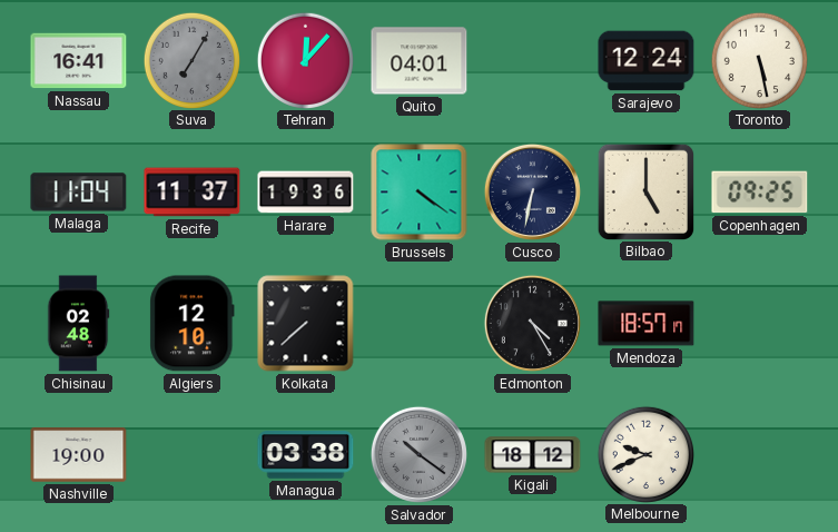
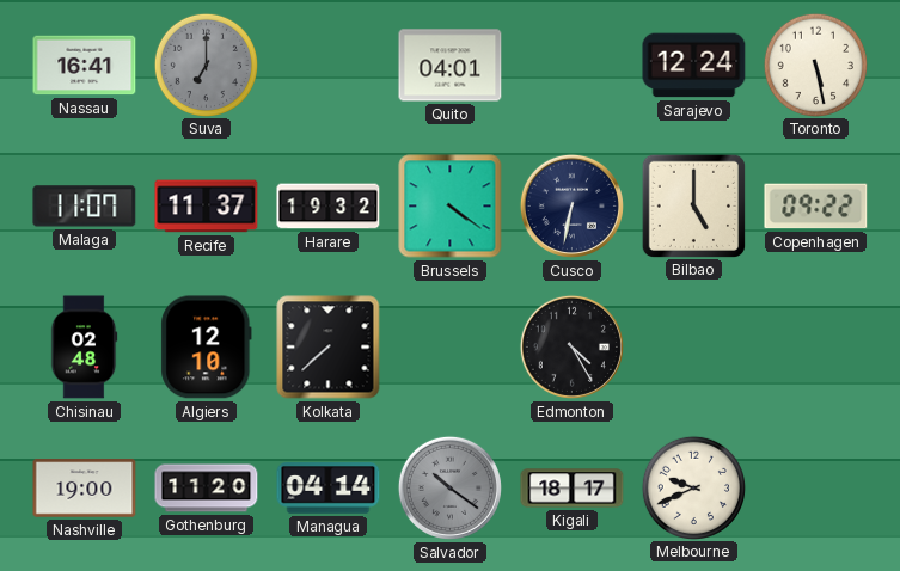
Suva: 7:05 -> 7:00 (206, 65)
Tehran: 12:07 -> none (305, 60)
Malaga: 11:04 -> 11:07 (85, 207)
Harare: 19:36 -> 19:32 (329, 207)
Copenhagen: 09:25 -> 09:22 (816, 207)
Mendoza: 18:57 -> none (647, 324)
Gothenburg: none -> 11:20 (207, 489)
Managua: 03:38 -> 04:14 (329, 489)
Kigali: 18:12 -> 18:17 (573, 489)
